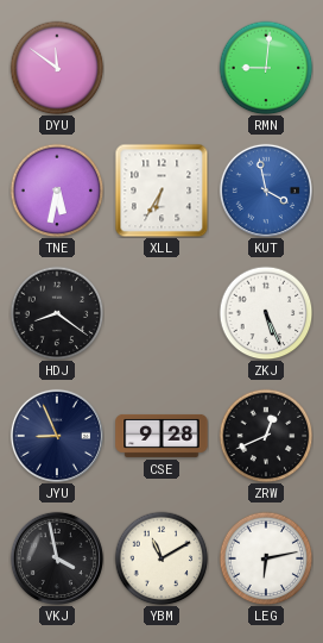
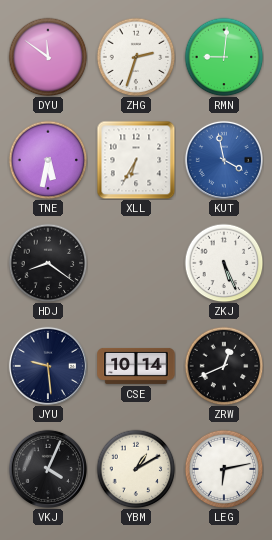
ZHG: none -> 2:33 (136, 57)
JYU: 8:56 -> 9:29 (48, 366)
CSE: 9:28 -> 10:14 (136, 366)
VKJ: 3:58 -> 4:04 (48, 469)
YBM: 11:10 -> 1:10 (136, 469)
